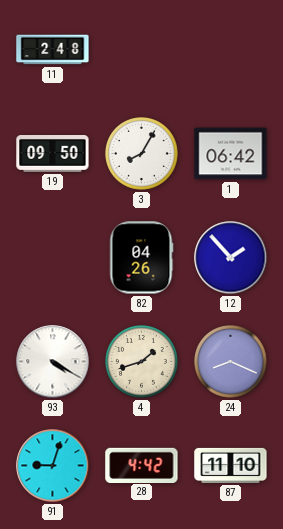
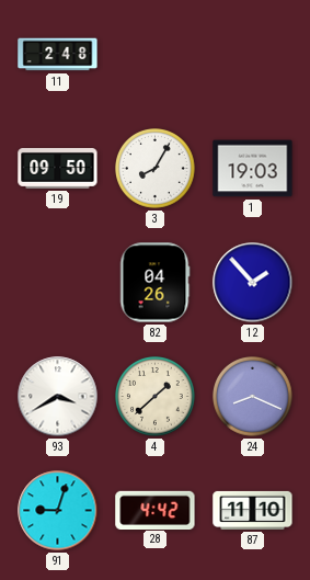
1: 06:42 -> 19:03 (253, 169)
93: 4:20 -> 3:40 (58, 397)
4: 1:42 -> 1:38 (156, 397)
